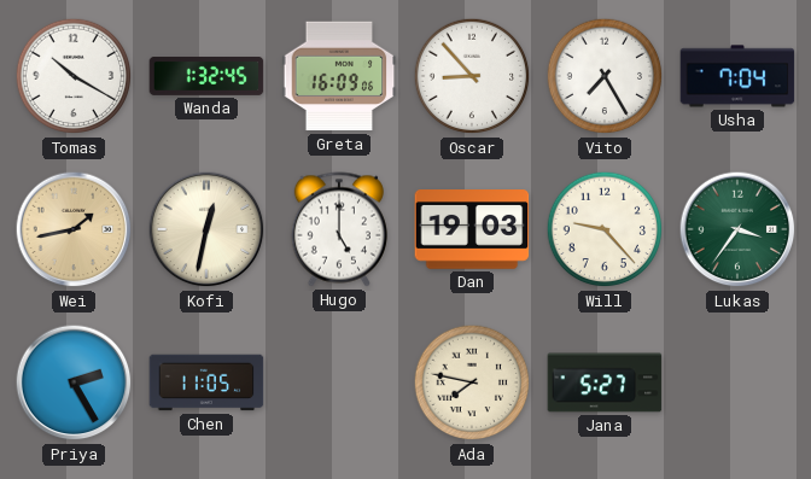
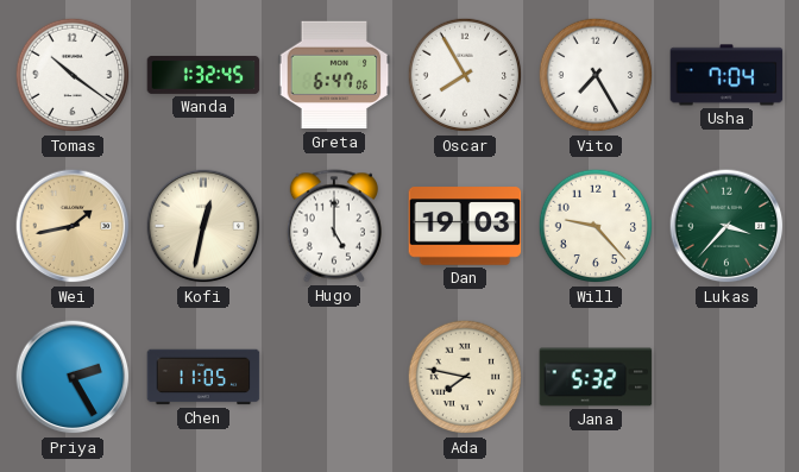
Tomas: 10:20 -> 10:21 (73, 75)
Greta: 16:09 -> 6:47 (334, 75)
Oscar: 8:53 -> 7:55 (465, 75)
Lukas: 3:36 -> 3:37 (726, 226)
Jana: 5:27 -> 5:32 (596, 377)
